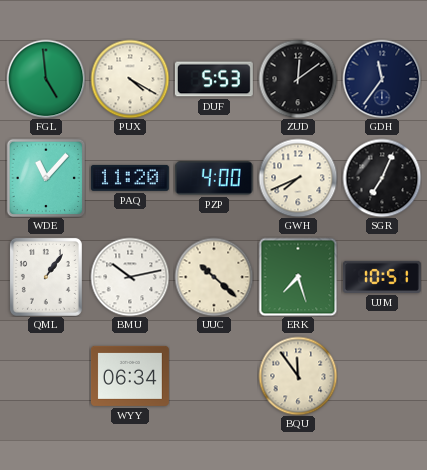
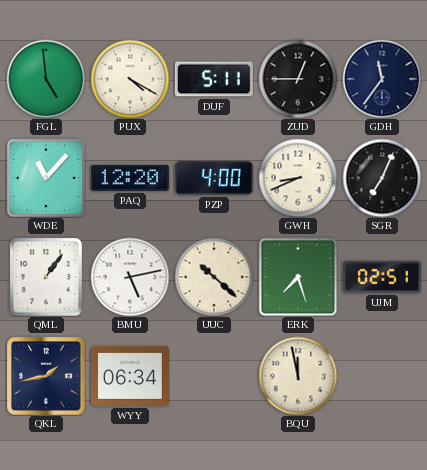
DUF: 5:53 -> 5:11 (214, 79)
ZUD: 12:09 -> 12:45 (298, 79)
PAQ: 11:20 -> 12:20 (130, 178)
GWH: 7:41 -> 8:41 (298, 178)
BMU: 10:13 -> 5:13 (130, 277)
UJM: 10:51 -> 02:51 (382, 277)
QKL: none -> 1:43 (46, 376)
BQU: 11:54 -> 11:58 (298, 376)
